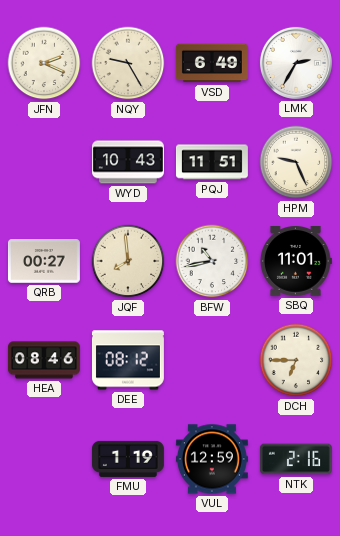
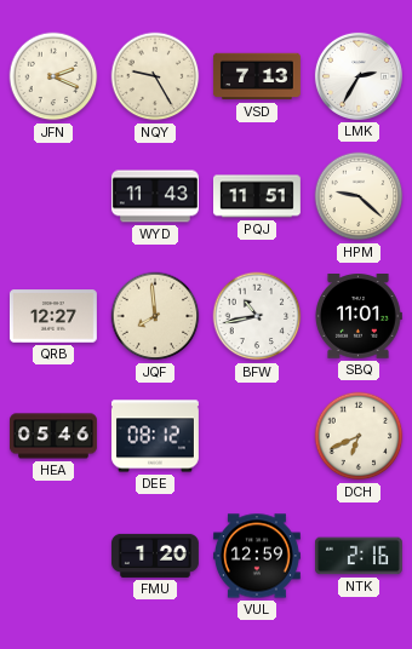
VSD: 6:49 -> 7:13 (257, 76)
WYD: 10:43 -> 11:43 (155, 196)
HPM: 9:26 -> 9:22 (359, 196)
QRB: 00:27 -> 12:27 (53, 316)
HEA: 08:46 -> 05:46 (53, 436)
DCH: 6:45 -> 6:41 (359, 436)
FMU: 1:19 -> 1:20 (155, 556)
